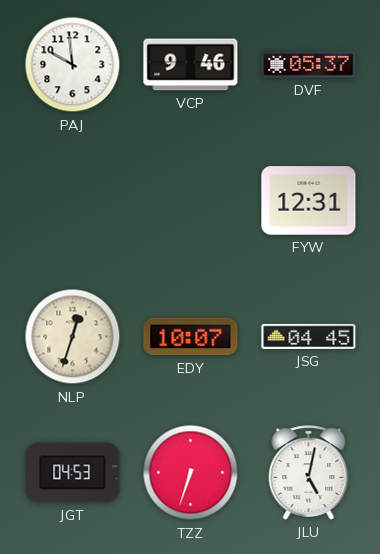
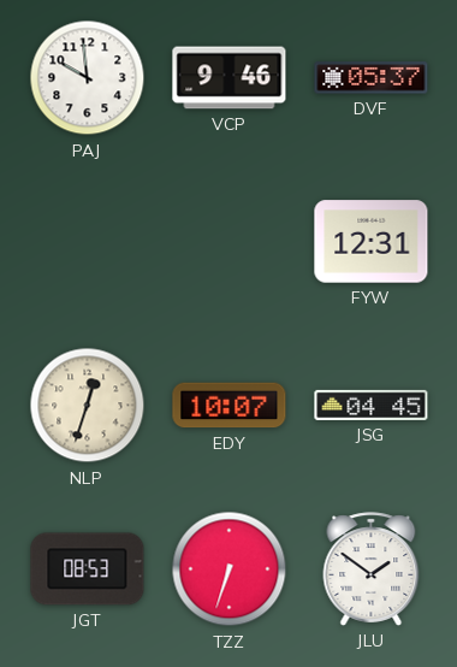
JGT: 04:53 -> 08:53 (88, 569)
JLU: 5:02 -> 1:51 (372, 569)
